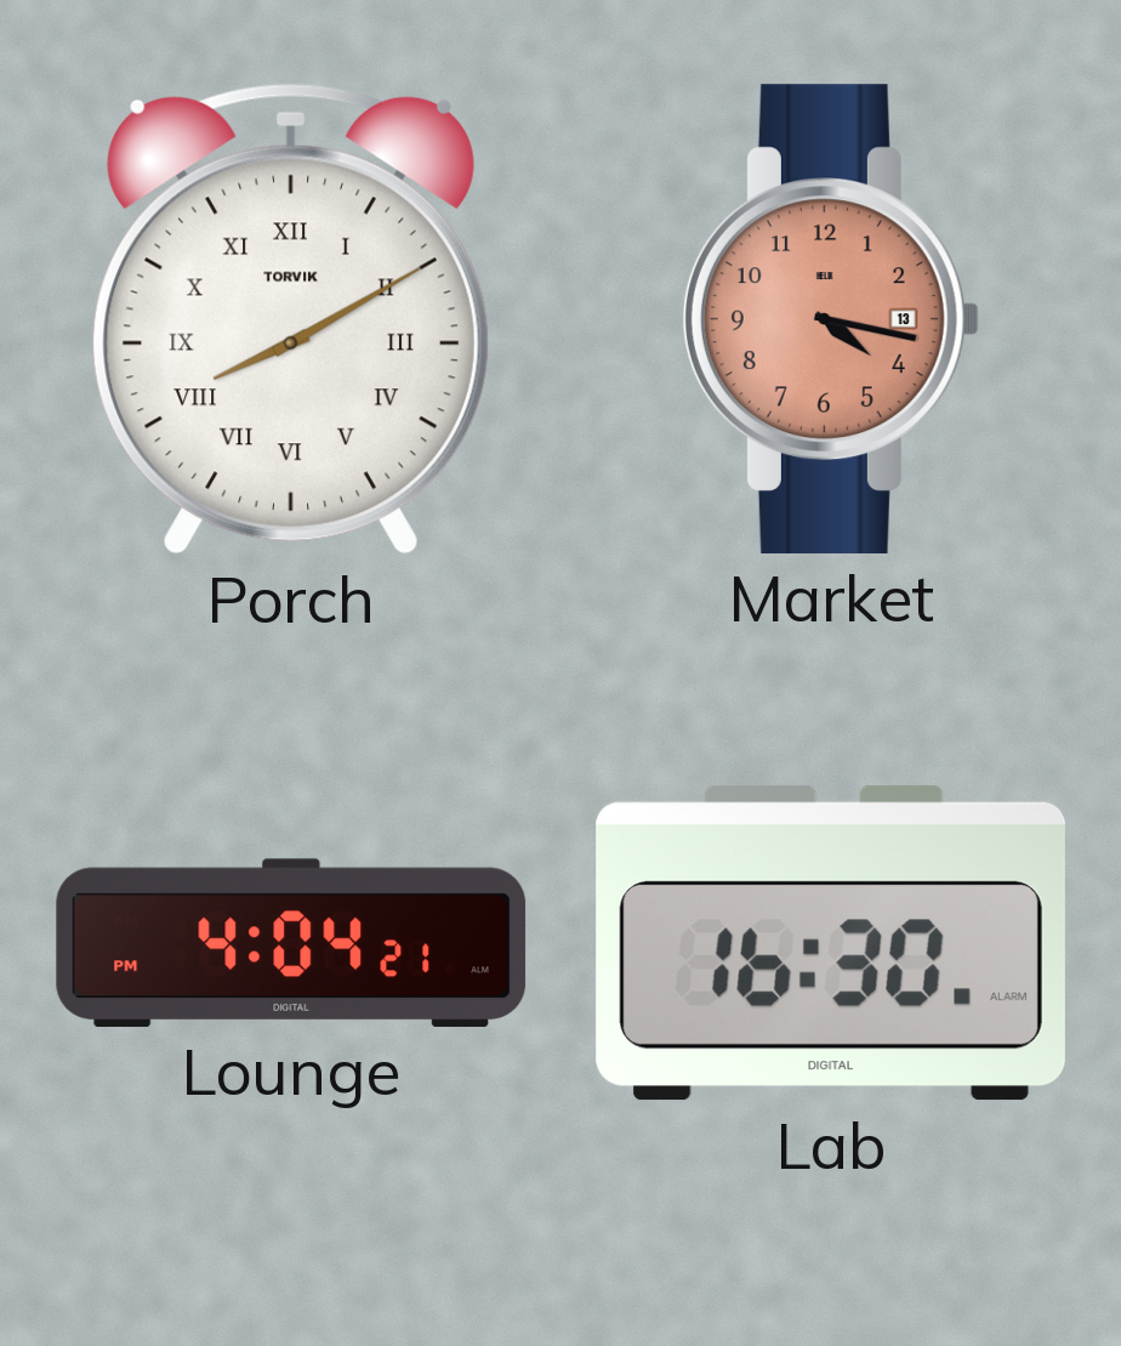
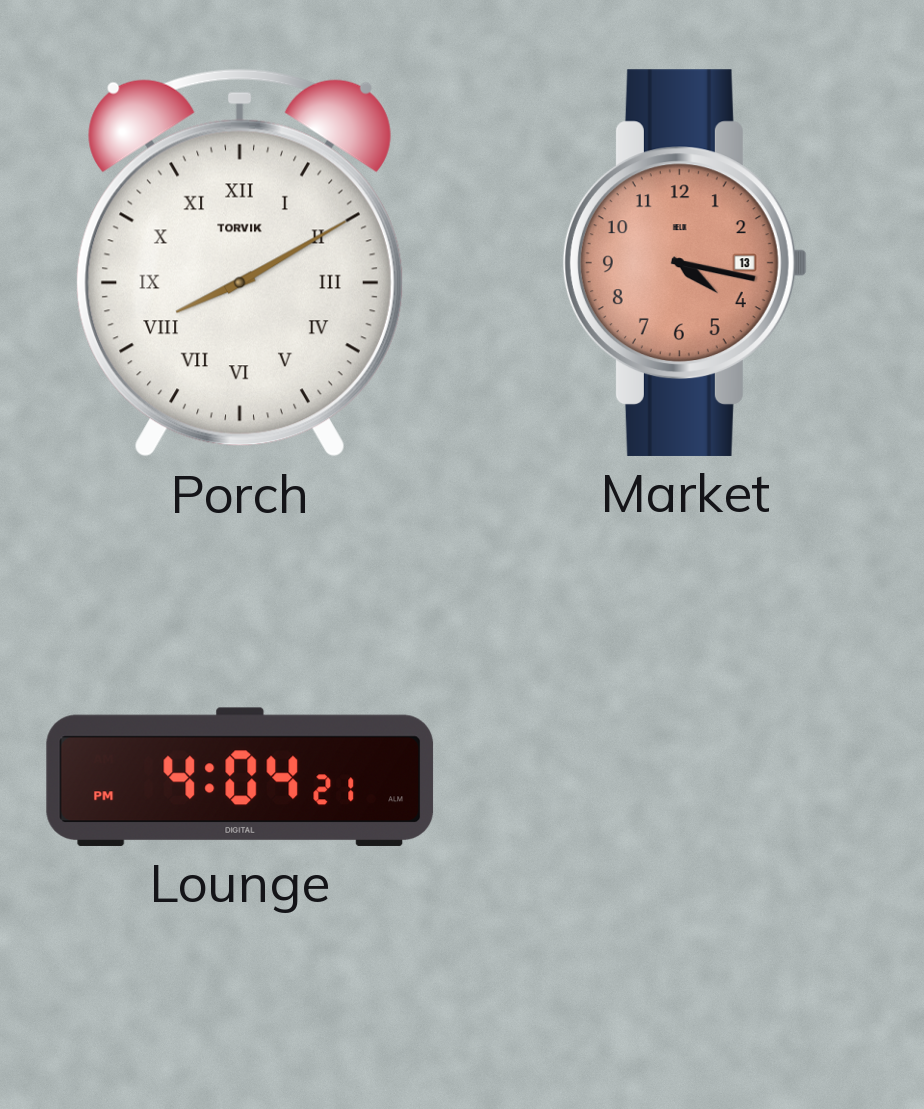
Lab: 16:30 -> none (831, 943)
